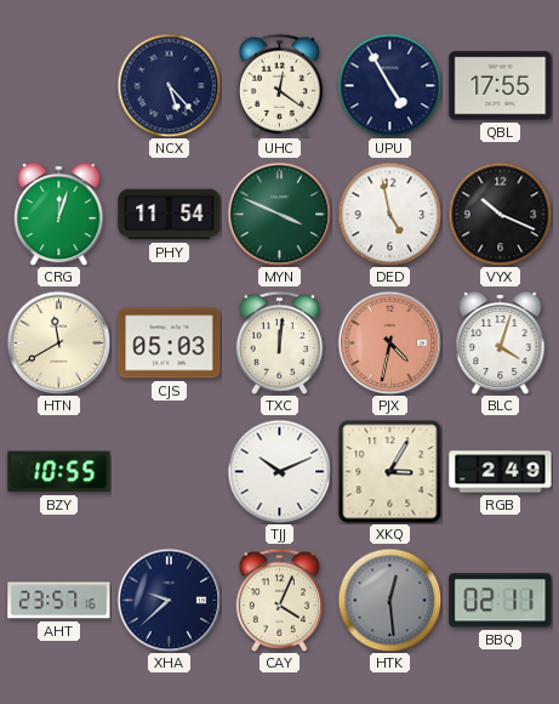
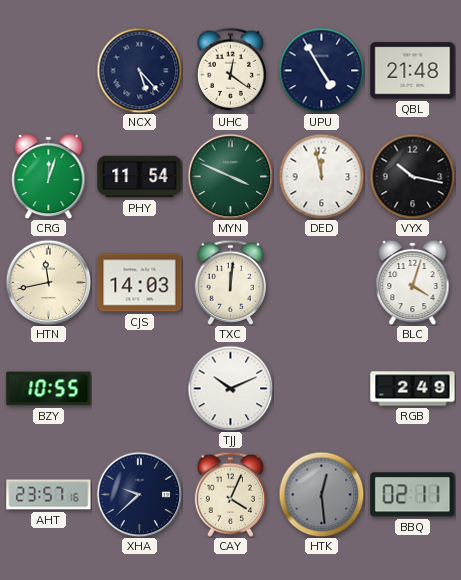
QBL: 17:55 -> 21:48 (413, 71)
DED: 4:58 -> 11:58 (321, 176)
VYX: 10:19 -> 10:17 (412, 176)
HTN: 11:40 -> 11:43 (48, 282)
CJS: 05:03 -> 14:03 (140, 283)
PJX: 4:32 -> none (389, 342)
XKQ: 3:05 -> none (390, 472)
